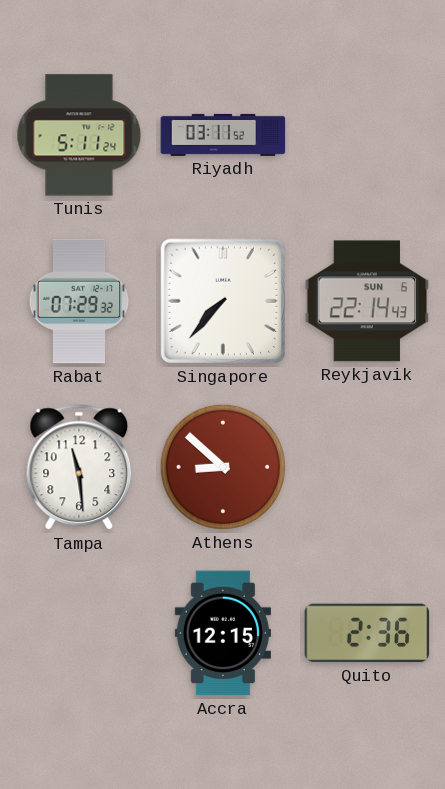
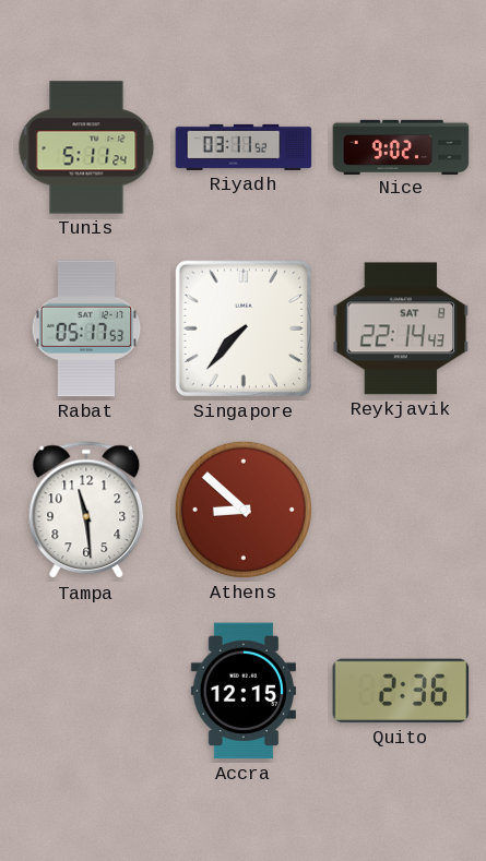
Nice: none -> 9:02 (401, 146)
Rabat: 07:29 -> 05:17 (86, 328)
Reykjavik date: SUN 6 -> SAT 8 (401, 328)
